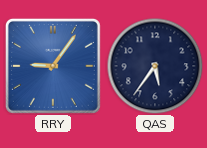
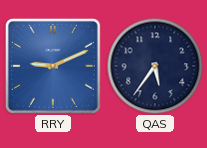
RRY: 9:06 -> 9:11 (53, 66)
